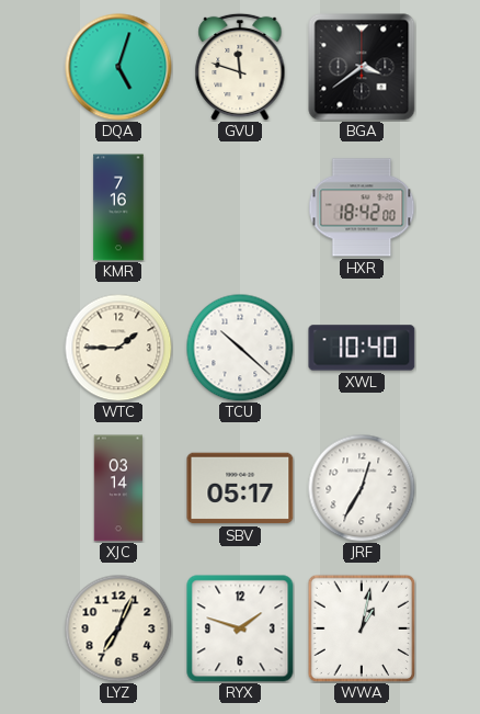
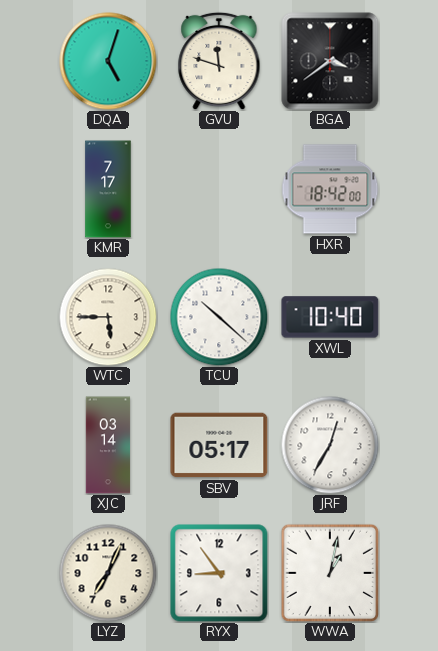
KMR: 7:16 -> 7:17 (108, 189)
WTC: 1:45 -> 5:45 (108, 317)
RYX: 1:48 -> 8:54 (219, 573)
